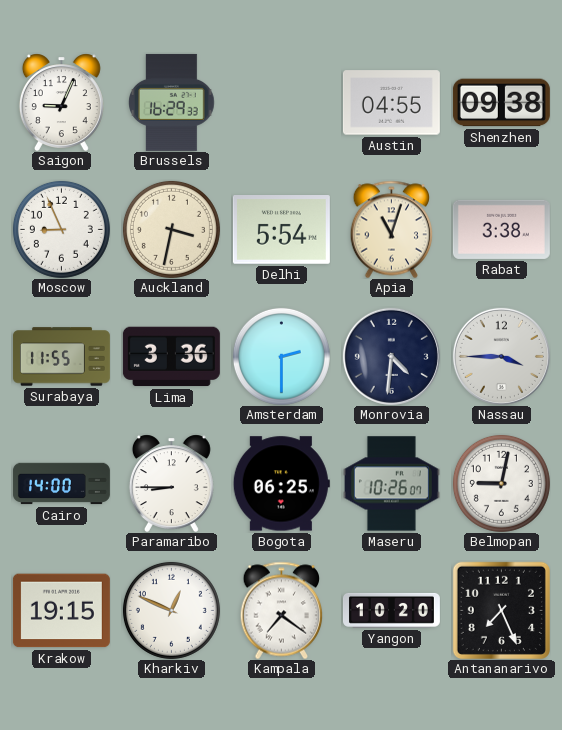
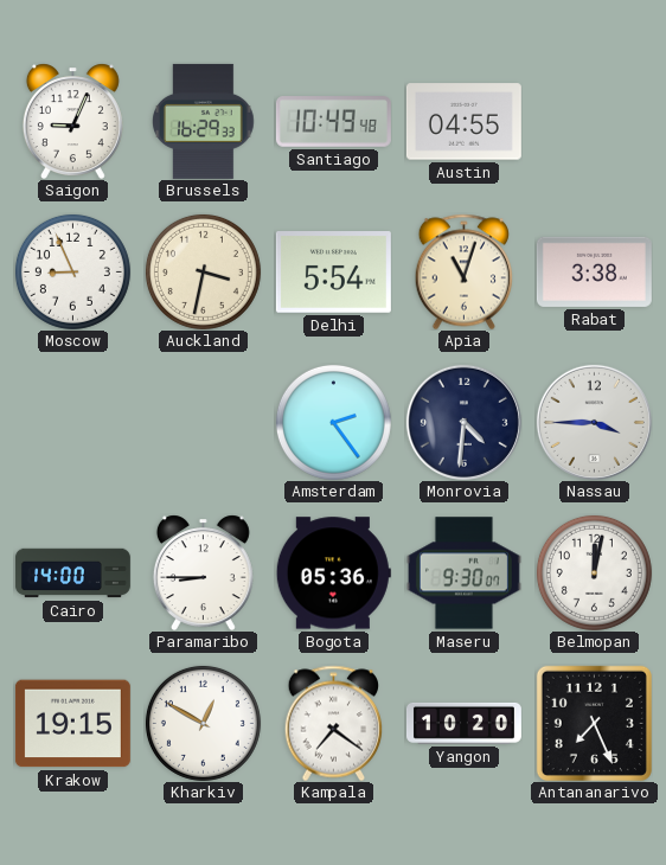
Santiago: none -> 10:49 (333, 122)
Shenzhen: 09:38 -> none (501, 103)
Surabaya: 11:55 -> none (61, 357)
Lima: 3:36 -> none (171, 357)
Amsterdam: 2:30 -> 2:24 (333, 422)
Bogota: 06:25 -> 05:36 (333, 574)
Maseru: 10:26 -> 9:30 (463, 574)
Belmopan: 9:02 -> 12:02 (594, 572)
Kharkiv: 12:49 -> 12:50 (203, 723)
